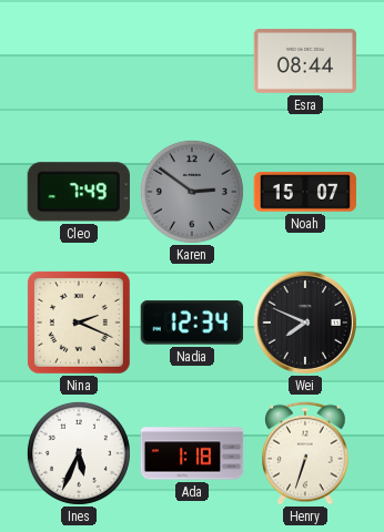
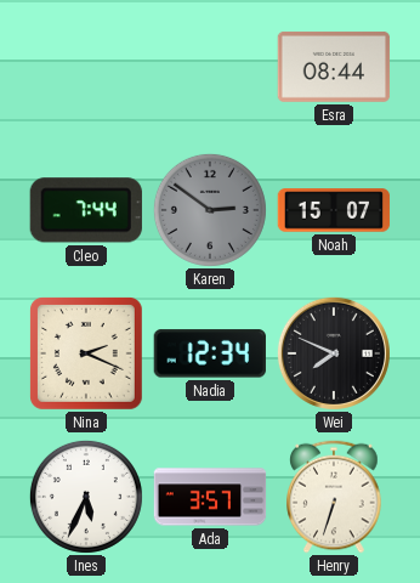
Cleo: 7:49 -> 7:44 (86, 210)
Ada: 1:18 -> 3:57 (210, 497)
